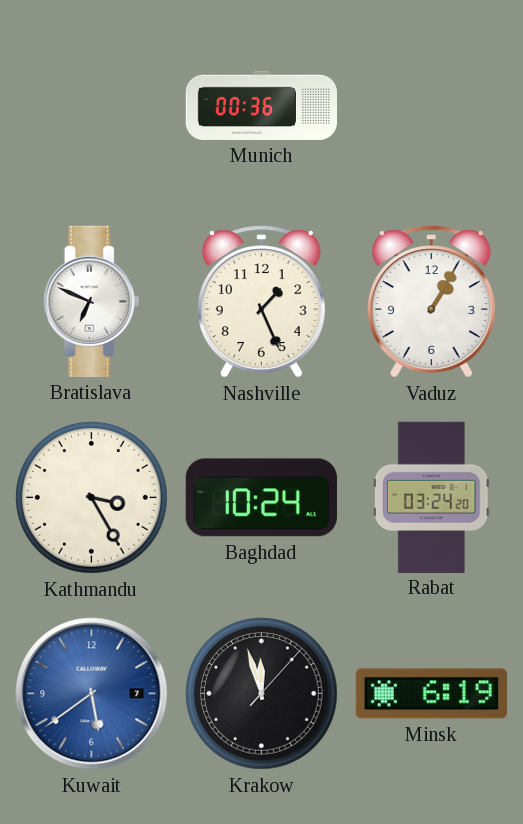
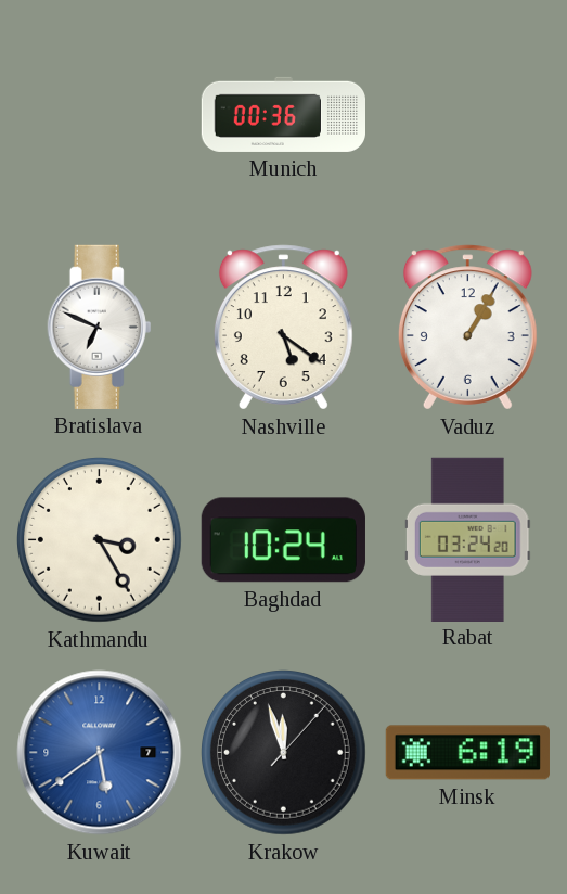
Nashville: 1:26 -> 5:21 (283, 328)
